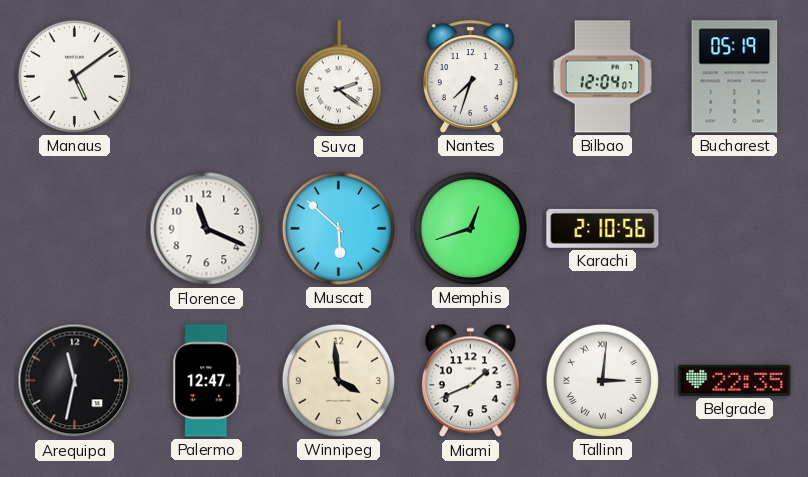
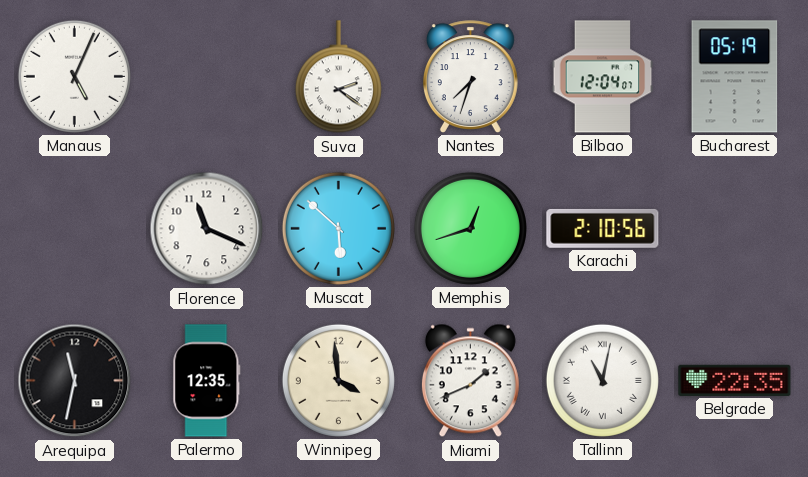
Manaus: 5:09 -> 5:04 (74, 76)
Palermo: 12:47 -> 12:35 (207, 381)
Tallinn: 3:01 -> 11:02 (602, 380)
